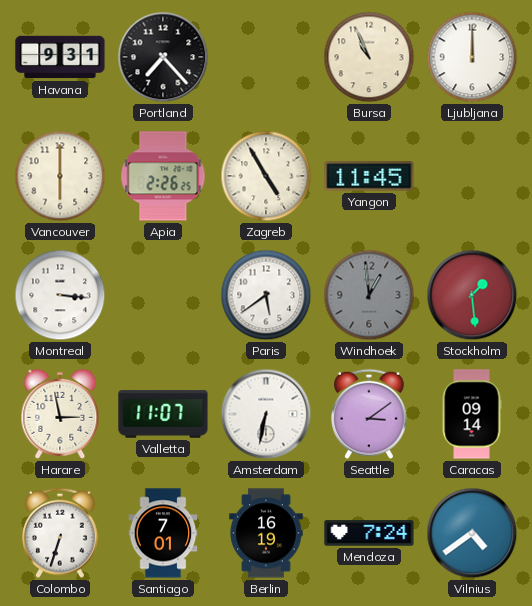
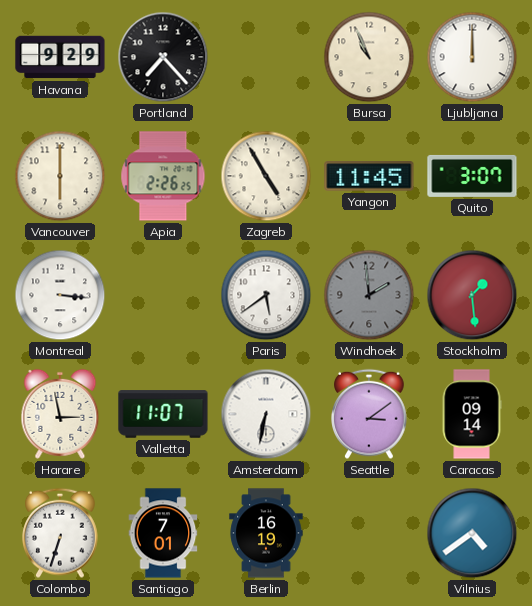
Havana: 9:31 -> 9:29 (60, 57)
Quito: none -> 3:07 (472, 176)
Windhoek: 12:59 -> 1:59 (369, 295)
Mendoza: 7:24 -> none (369, 533)
